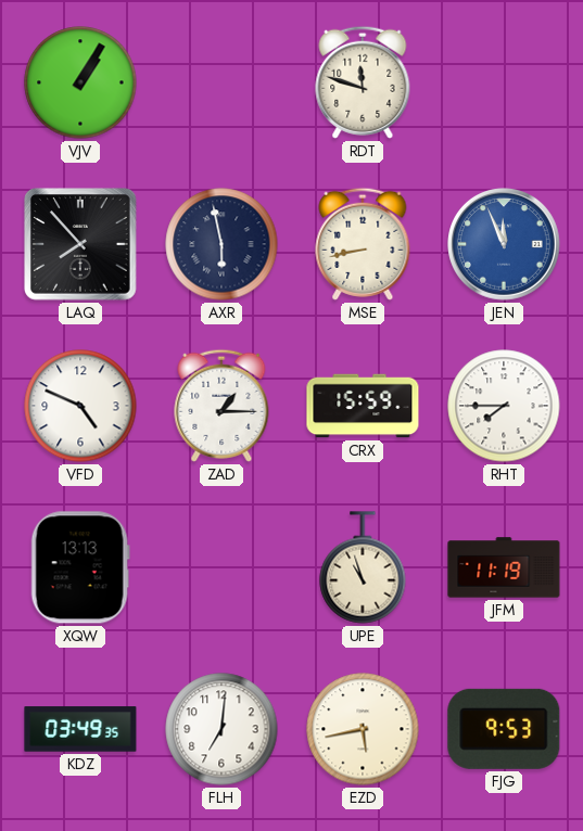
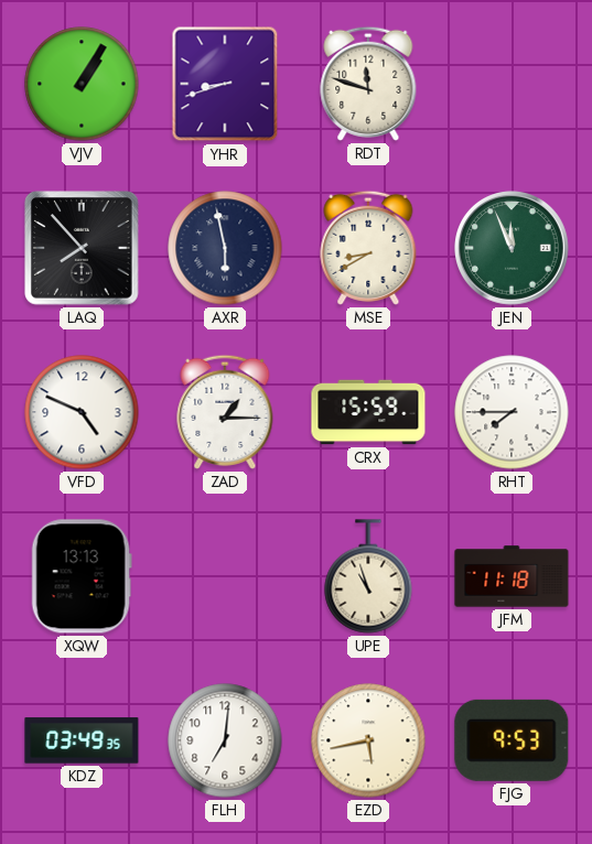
YHR: none -> 8:42 (225, 84)
MSE: 8:43 -> 8:40 (368, 248)
JEN dial: blue -> green (513, 249)
JFM: 11:19 -> 11:18 (512, 576)
